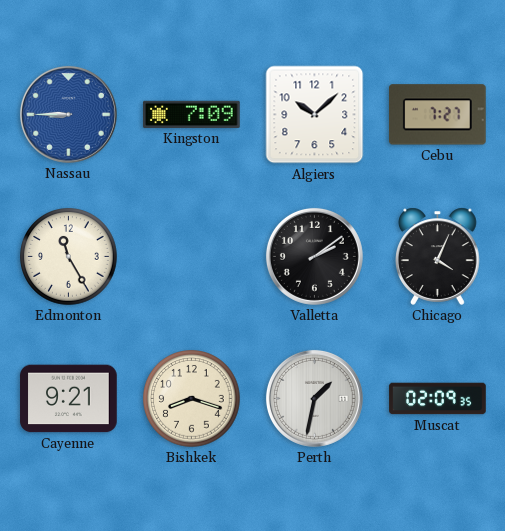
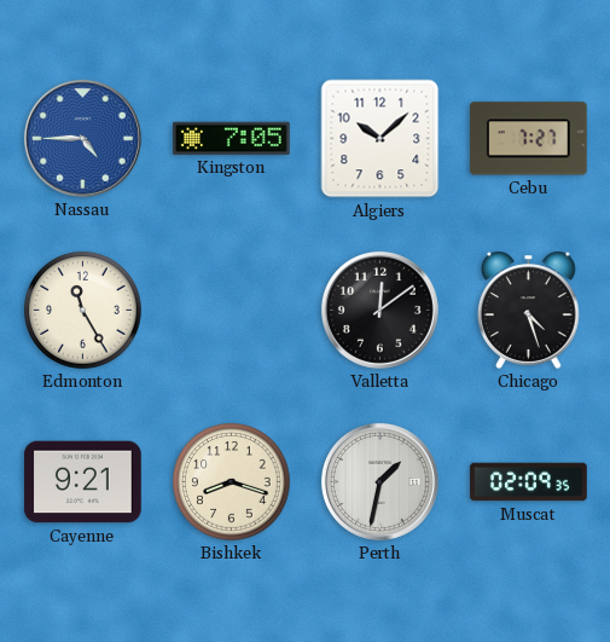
Nassau: 8:45 -> 4:45 (82, 138)
Kingston: 7:09 -> 7:05 (232, 138)
Valletta: 2:09 -> 12:09 (379, 310)
Chicago: 4:04 -> 4:27 (529, 310)
